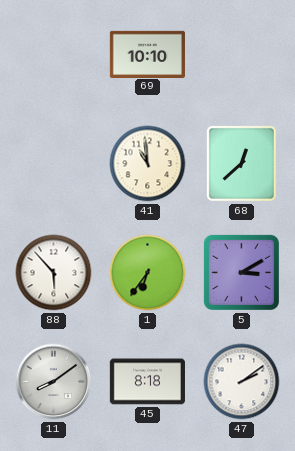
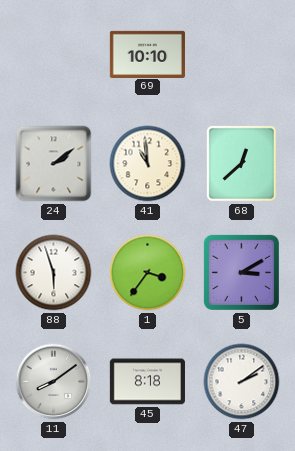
24: none -> 2:09 (54, 164)
88: 5:53 -> 5:57 (54, 273)
1: 6:36 -> 3:36 (148, 273)
